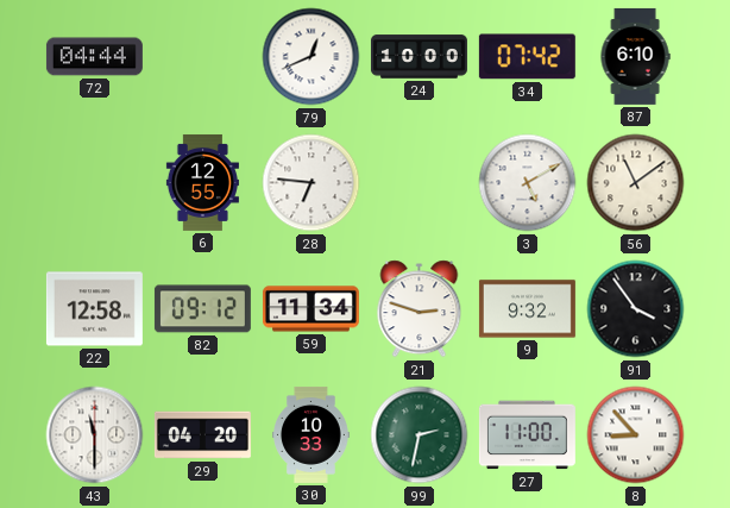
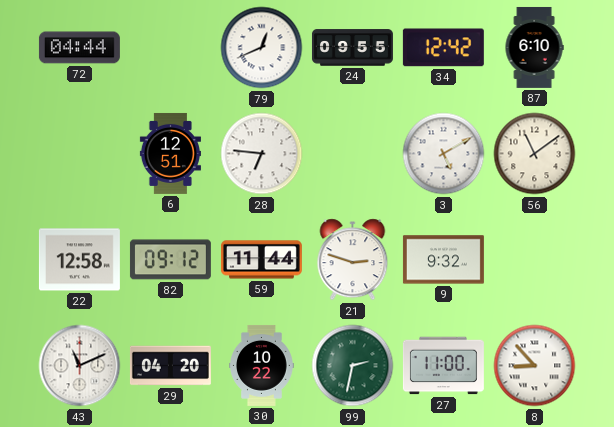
24: 10:00 -> 09:55 (352, 48)
34: 07:42 -> 12:42 (443, 48)
6: 12:55 -> 12:51 (170, 153)
59: 11:34 -> 11:44 (261, 260)
91: 3:54 -> none (636, 309)
43: 11:30 -> 11:11 (80, 366)
30: 10:33 -> 10:22 (262, 365)
